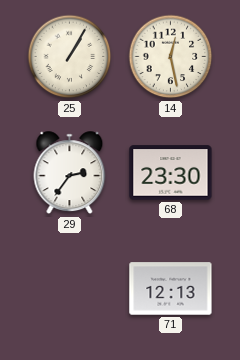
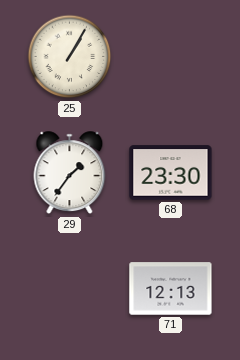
14: 12:28 -> none (171, 57)
29: 2:36 -> 1:36 (70, 173)
